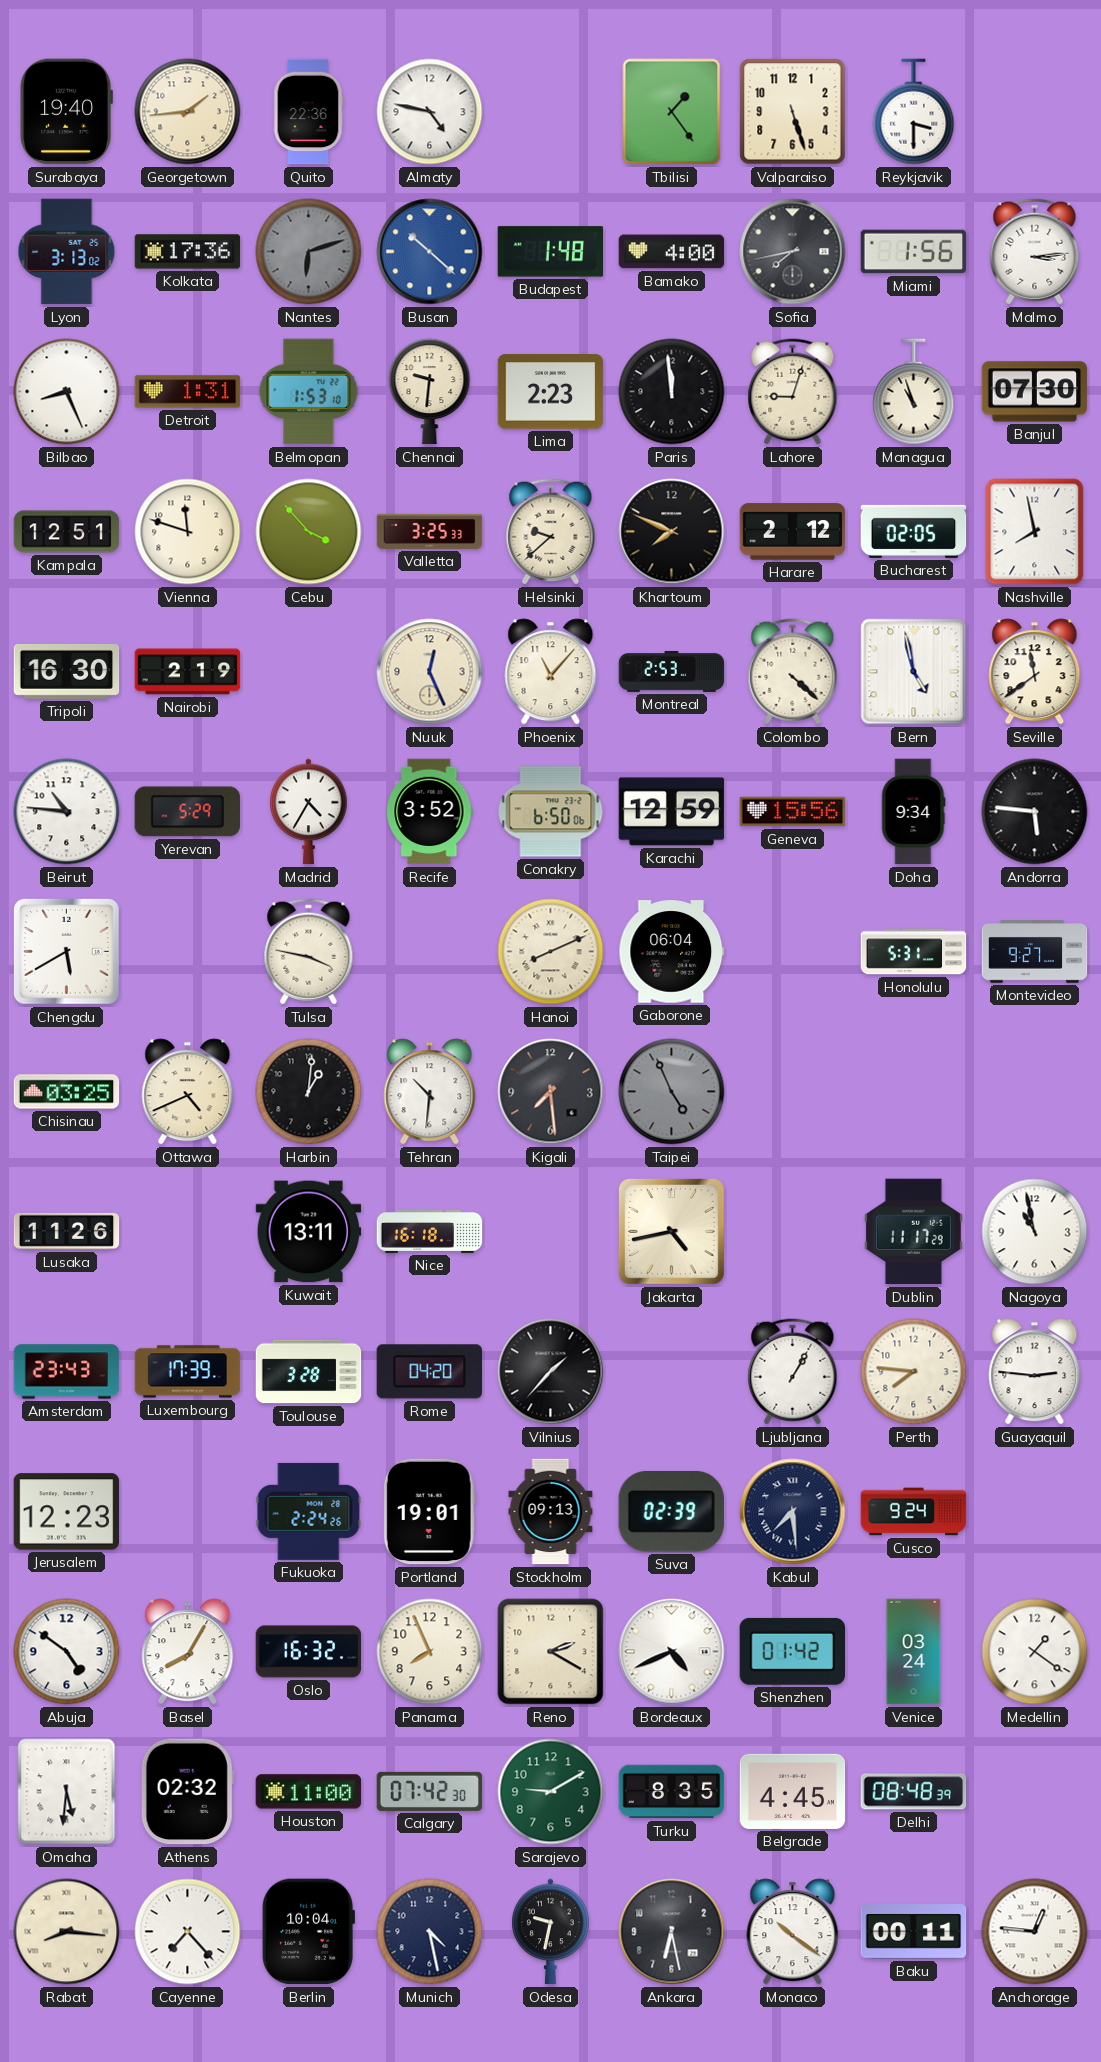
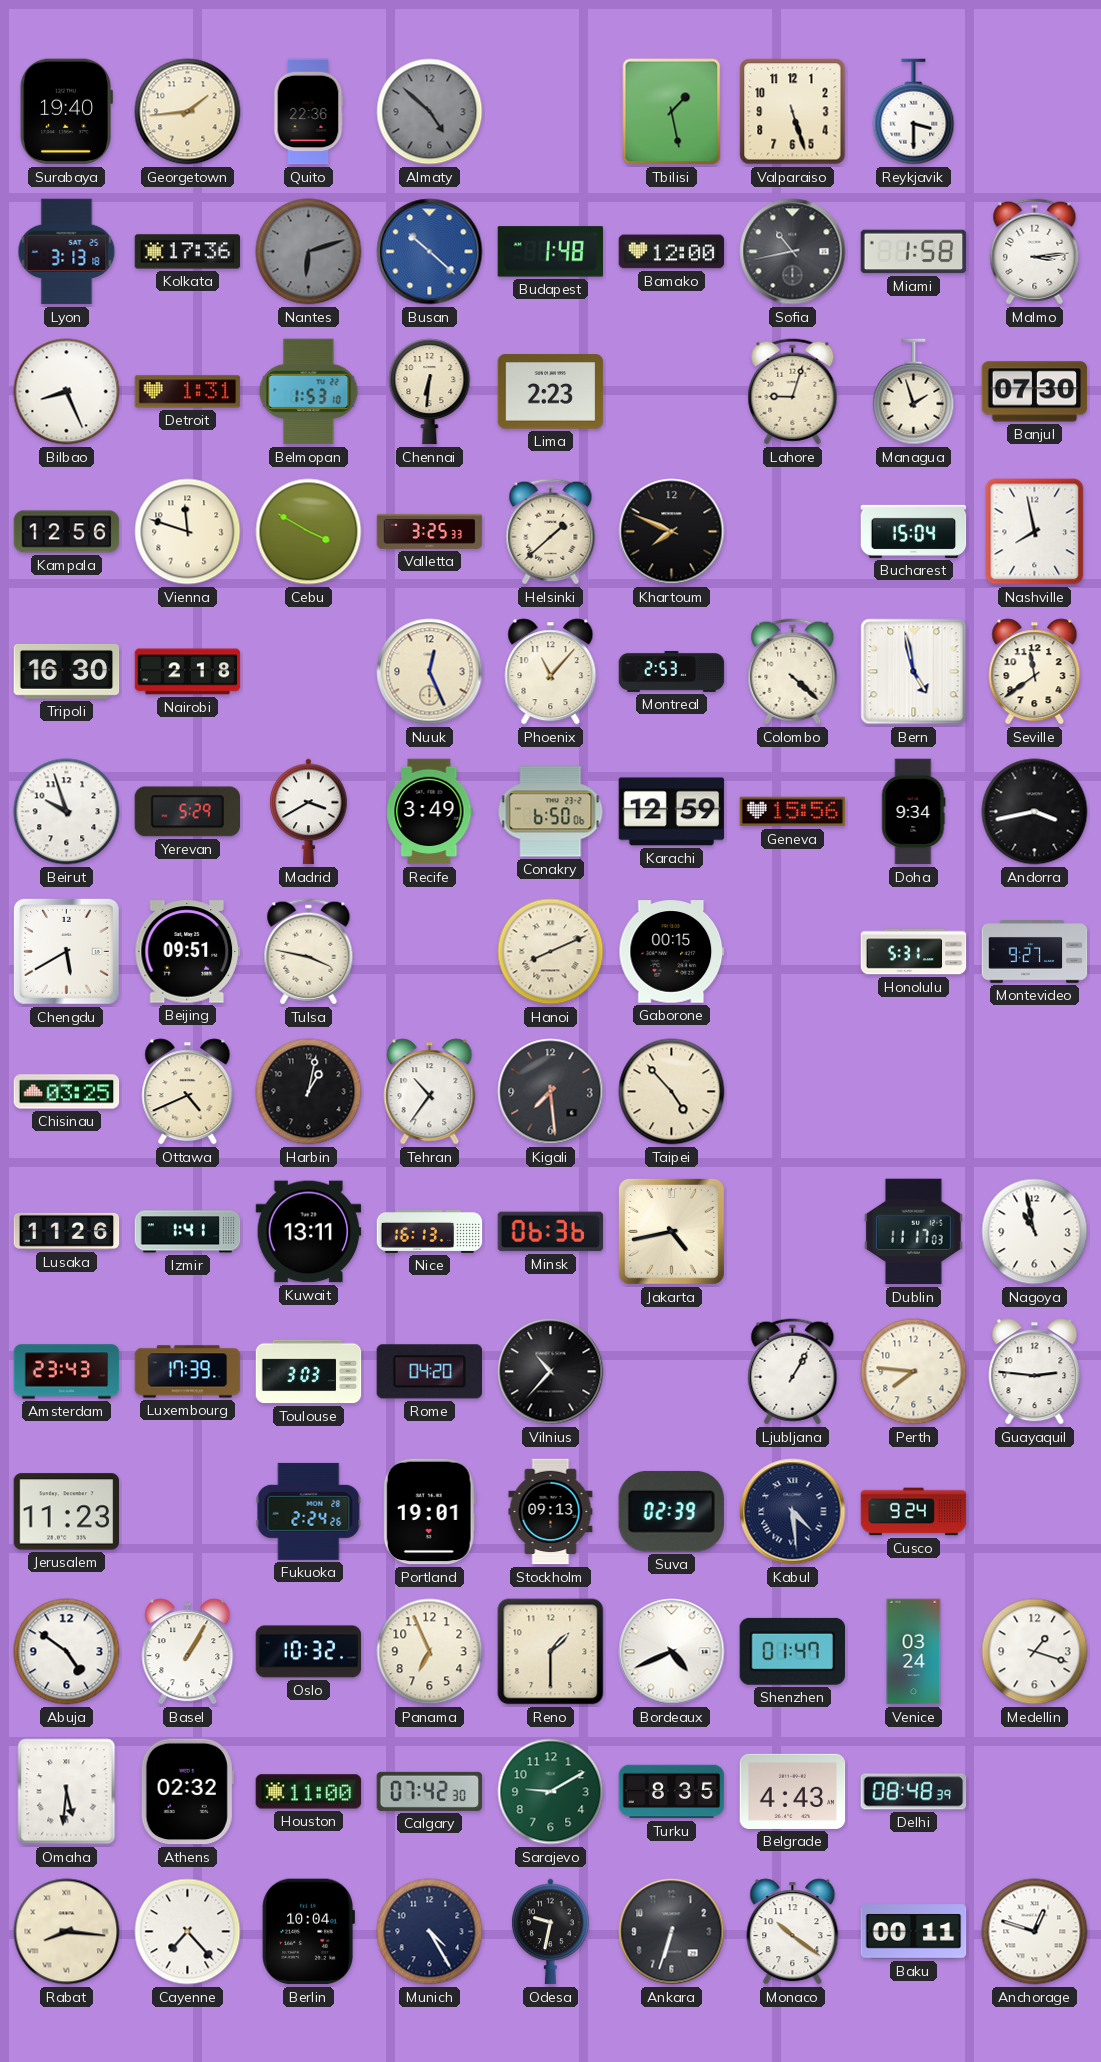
Almaty: 4:47 -> 4:52 (430, 112)
Almaty dial: white -> grey (430, 112)
Tbilisi: 1:24 -> 1:28 (672, 112)
Lyon: 3:13:02 -> 3:13:18 (67, 252)
Bamako: 4:00 -> 12:00 (672, 252)
Sofia: 7:43 -> 10:43 (793, 252)
Miami: 1:56 -> 1:58 (914, 252)
Chennai: 9:31 -> 6:31 (430, 392)
Paris: 11:59 -> none (672, 392)
Managua: 10:57 -> 1:57 (914, 392)
Kampala: 12:51 -> 12:56 (67, 532)
Cebu: 3:53 -> 3:50 (309, 532)
Helsinki: 9:38 -> 1:38 (551, 532)
Harare: 2:12 -> none (793, 532)
Bucharest: 02:05 -> 15:04 (914, 531)
Nairobi: 2:19 -> 2:18 (188, 672)
Beirut: 10:46 -> 9:57 (67, 812)
Madrid: 4:35 -> 3:40 (309, 812)
Recife: 3:52 -> 3:49 (430, 812)
Andorra: 5:46 -> 3:43 (1035, 812)
Beijing: none -> 09:51 (188, 952)
Gaborone: 06:04 -> 00:15 (672, 952)
Harbin: 1:01 -> 1:02 (309, 1092)
Tehran: 10:31 -> 10:36 (430, 1092)
Taipei: 4:56 -> 4:53 (672, 1092)
Taipei dial: grey -> cream (672, 1092)
Izmir: none -> 1:41 (188, 1232)
Nice: 16:18 -> 16:13 (430, 1231)
Minsk: none -> 06:36 (551, 1232)
Dublin: 11:17:29 -> 11:17:03 (913, 1232)
Toulouse: 3:28 -> 3:03 (309, 1372)
Vilnius: 1:37 -> 10:37 (551, 1372)
Jerusalem: 12:23 -> 11:23 (67, 1512)
Kabul: 7:29 -> 4:29 (793, 1512)
Basel: 8:05 -> 1:05 (188, 1652)
Oslo: 16:32 -> 10:32 (309, 1652)
Panama: 7:56 -> 6:56 (430, 1652)
Reno: 2:20 -> 1:30 (551, 1652)
Shenzhen: 01:42 -> 01:47 (792, 1651)
Medellin: 1:21 -> 1:18 (1035, 1652)
Belgrade: 4:45 -> 4:43 (793, 1791)
Munich: 4:28 -> 4:25 (430, 1932)
Ankara: 6:28 -> 6:33 (672, 1932)
Anchorage: 12:46 -> 12:48 (1035, 1932)
